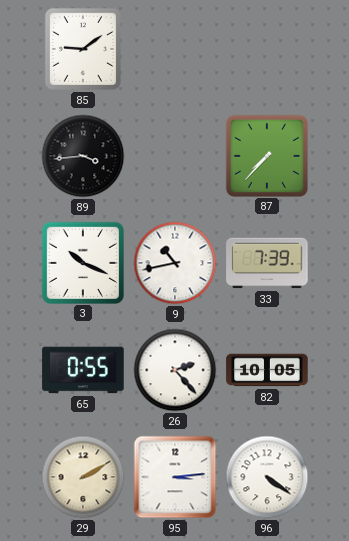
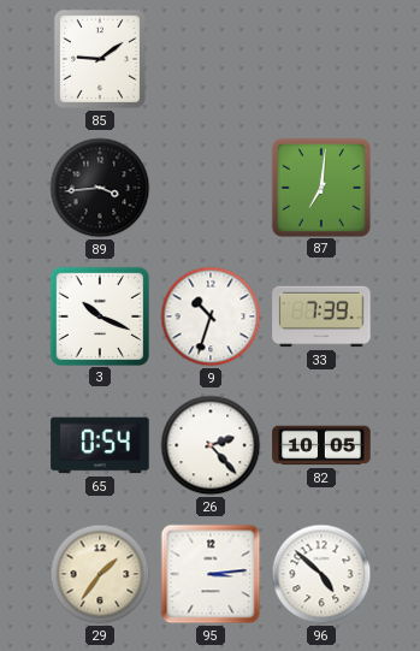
87: 7:37 -> 7:01 (320, 187)
9: 10:43 -> 10:33 (211, 316)
65: 0:55 -> 0:54 (100, 445)
29: 2:10 -> 1:36 (100, 574)
96: 4:21 -> 4:52 (321, 574)
